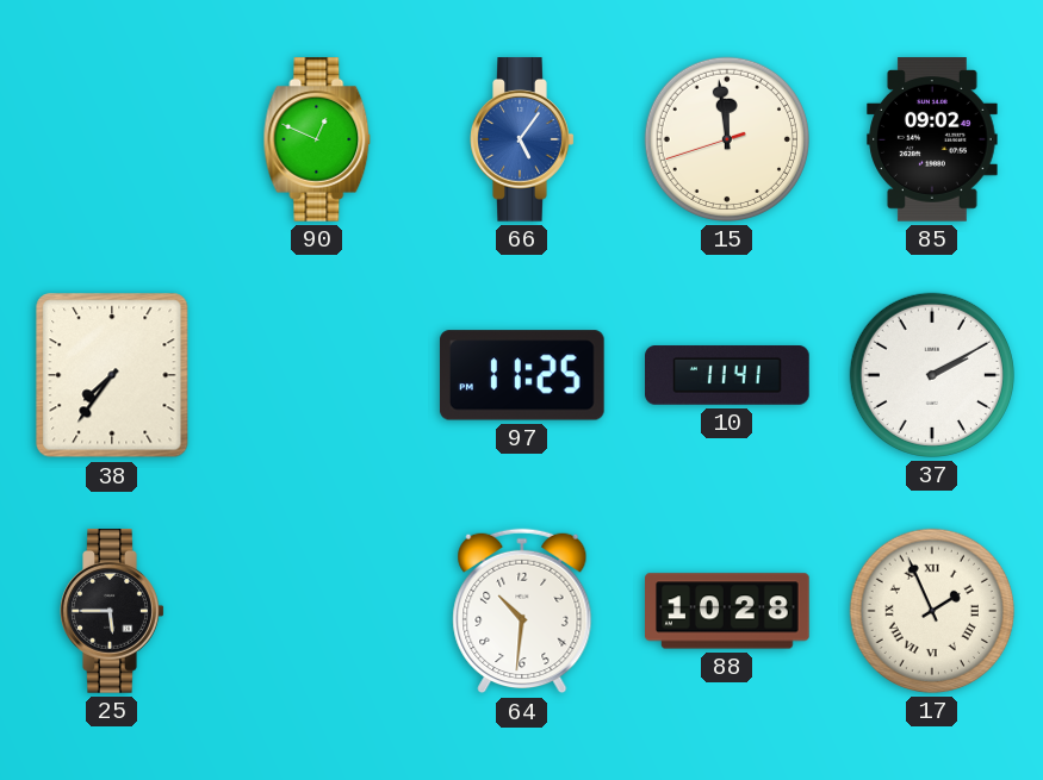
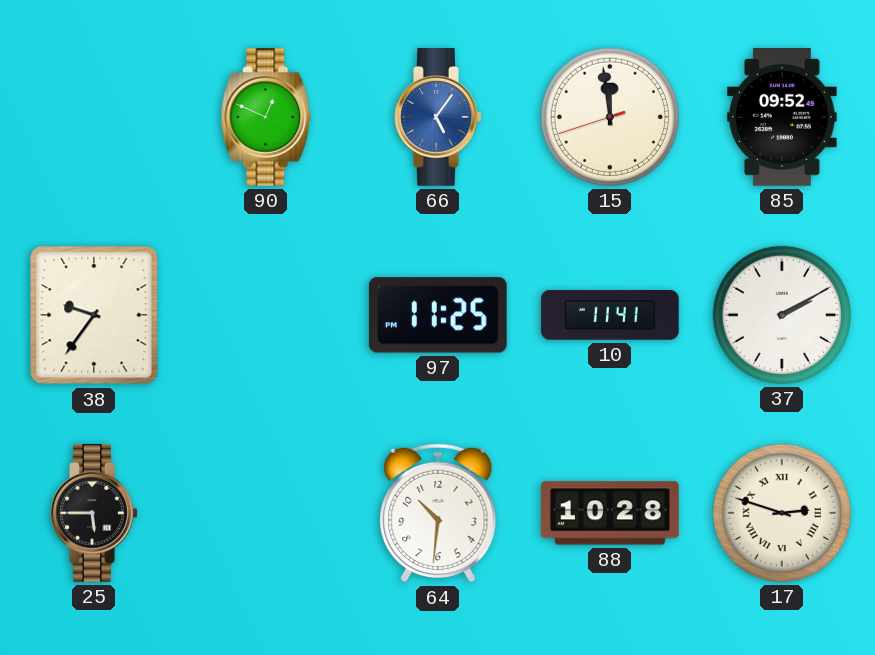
85: 09:02 -> 09:52 (782, 117)
38: 7:36 -> 9:36 (94, 315)
17: 1:56 -> 2:48 (782, 513)
